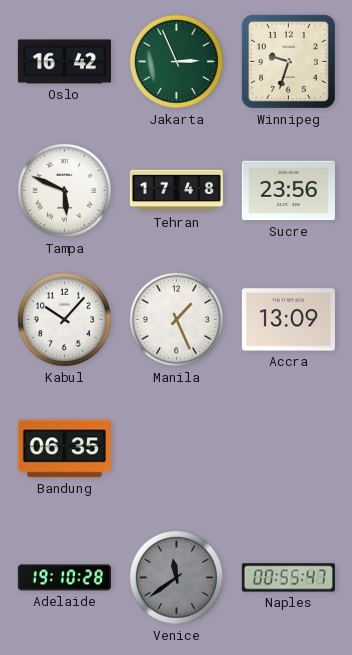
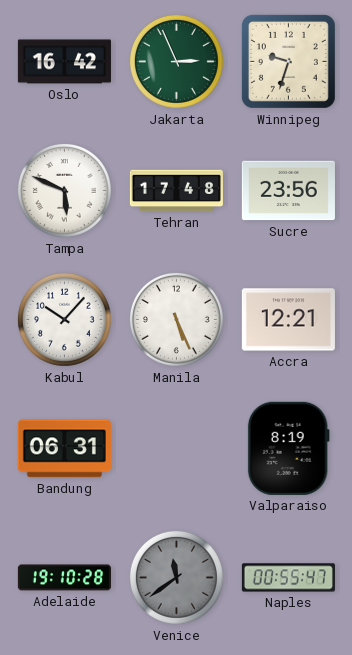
Manila: 1:26 -> 5:26 (176, 319)
Accra: 13:09 -> 12:21 (288, 320)
Bandung: 06:35 -> 06:31 (64, 449)
Valparaiso: none -> 8:19 (288, 448)
